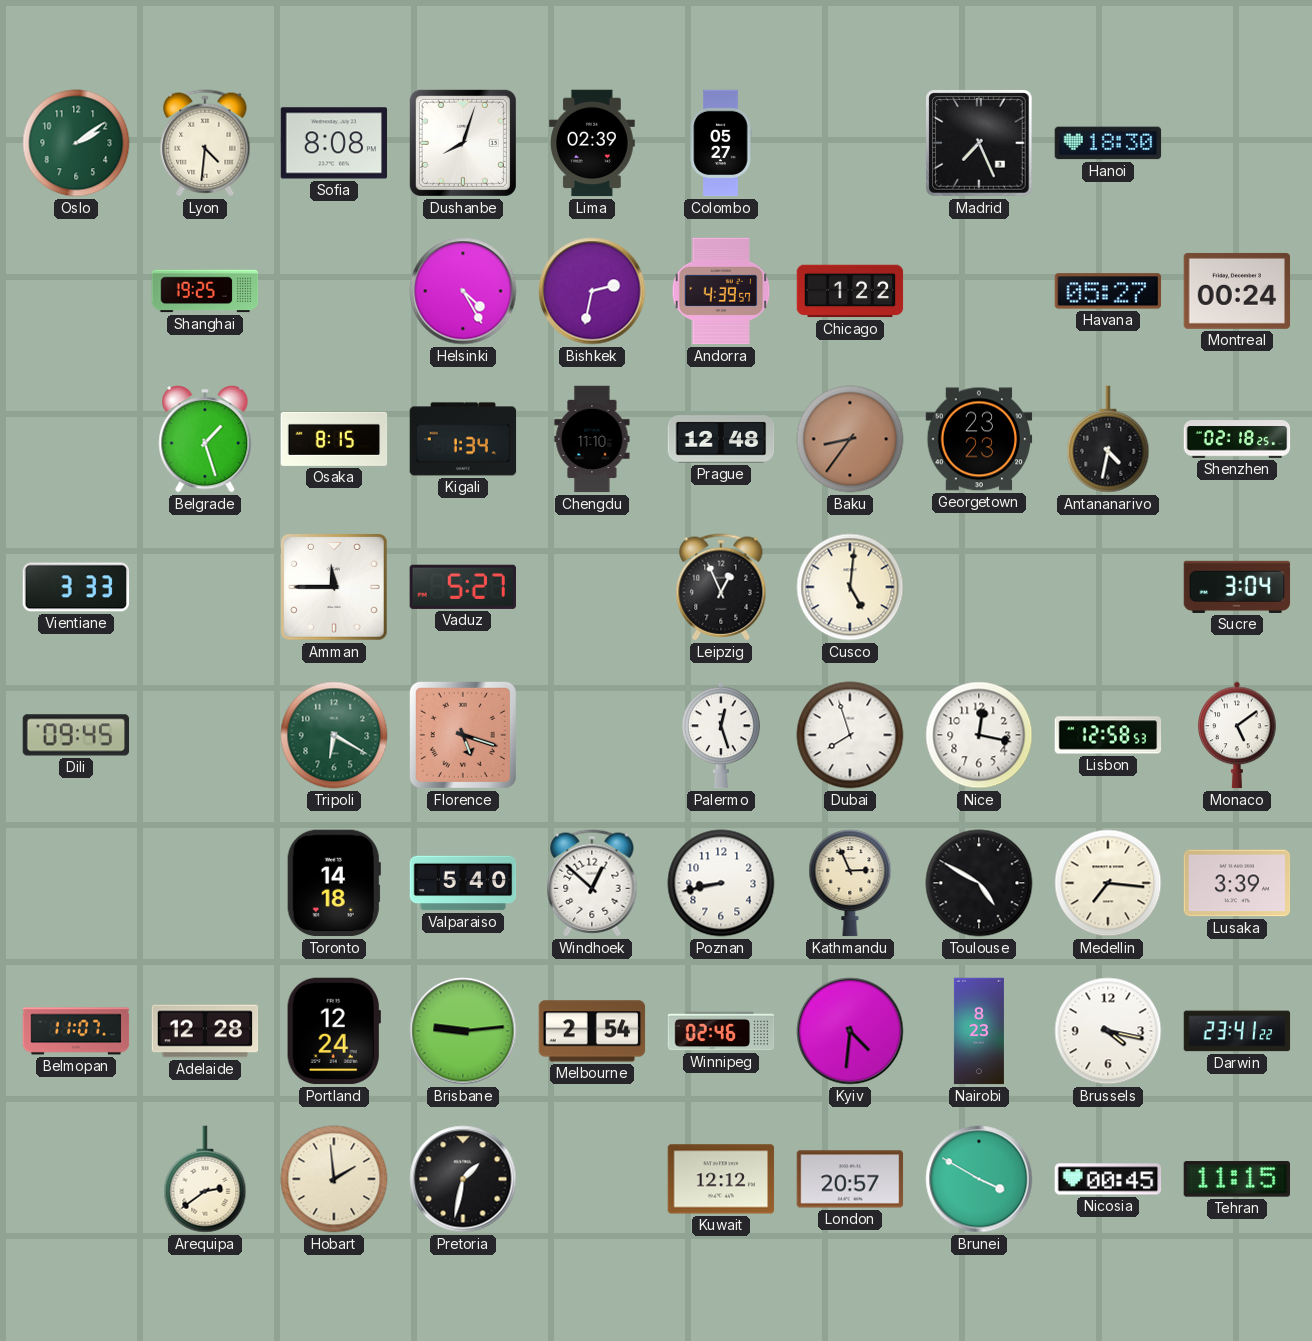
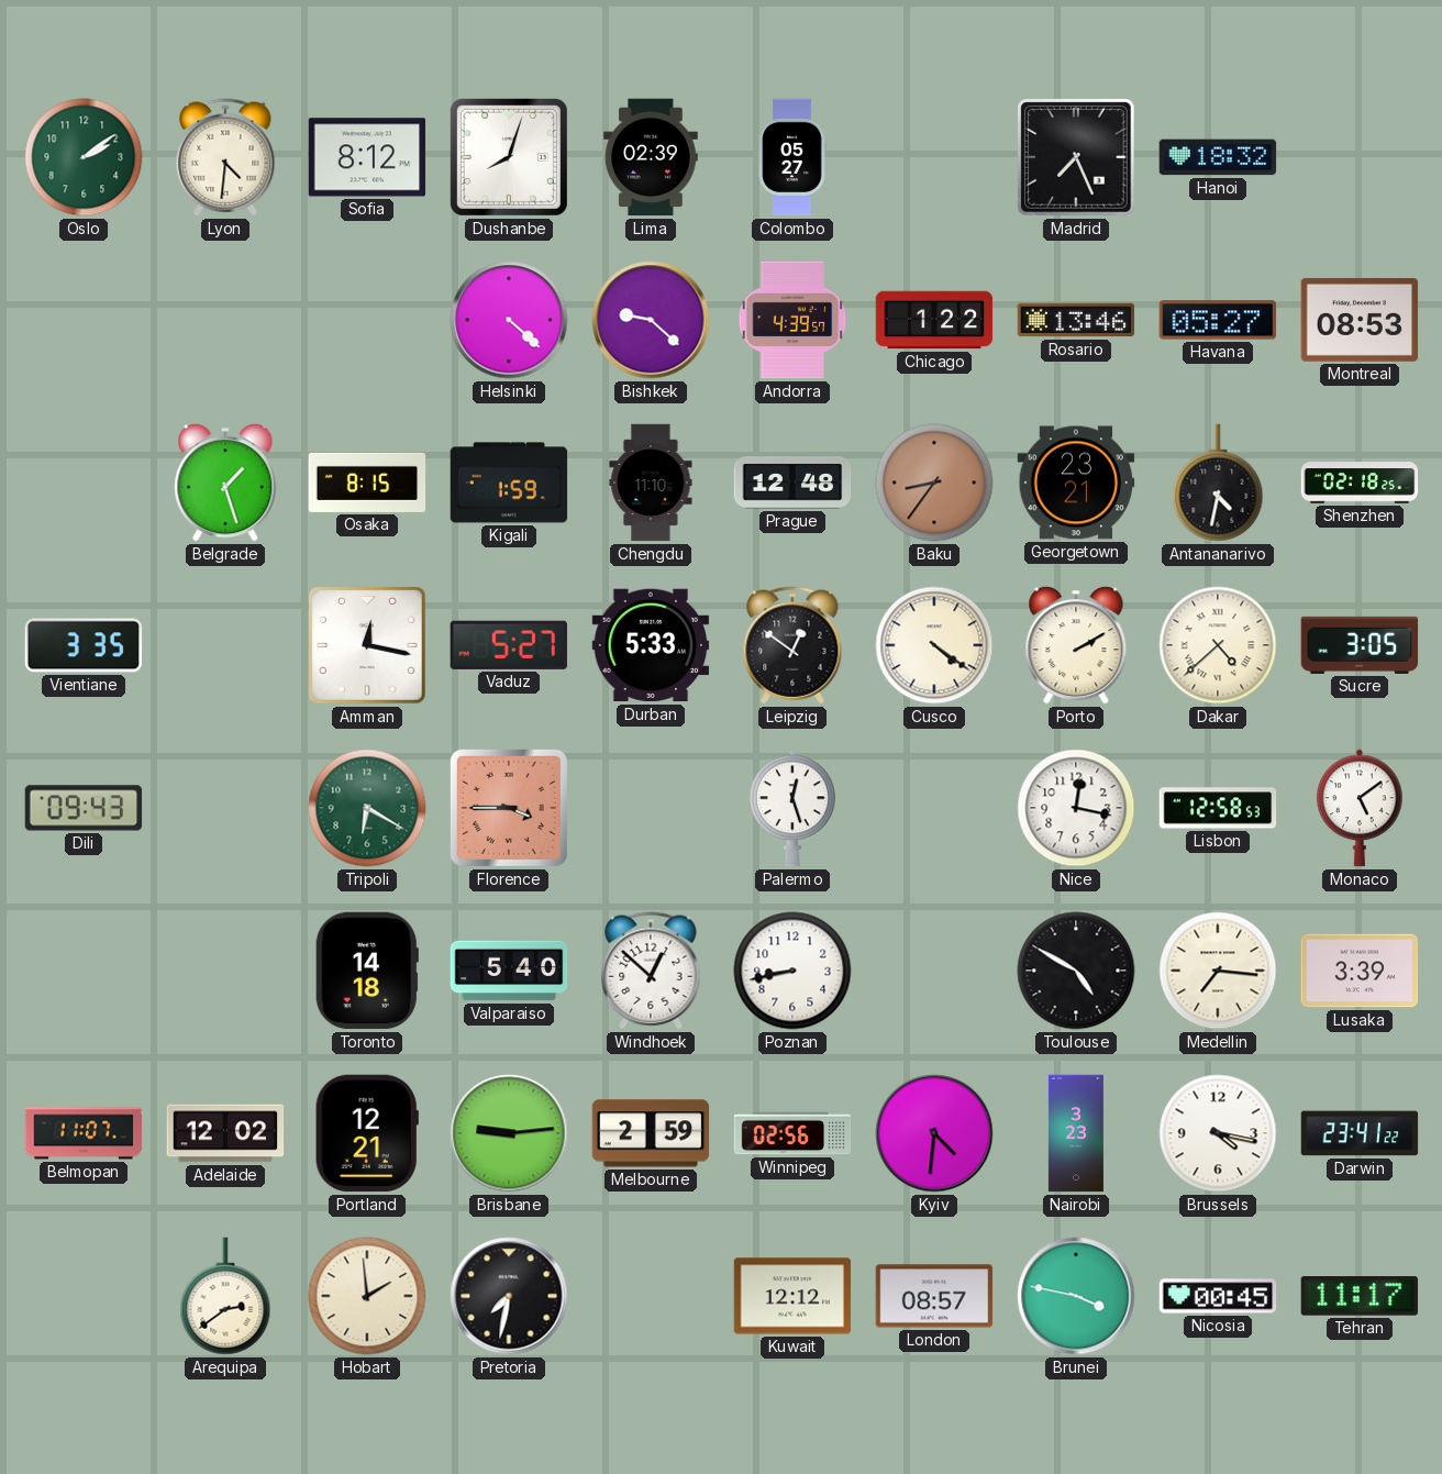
Sofia: 8:08 -> 8:12 (367, 157)
Hanoi: 18:30 -> 18:32 (1218, 157)
Shanghai: 19:25 -> none (205, 291)
Helsinki: 4:25 -> 4:22 (509, 320)
Bishkek: 2:32 -> 9:22 (651, 320)
Rosario: none -> 13:46 (1076, 320)
Montreal: 00:24 -> 08:53 (1360, 320)
Kigali: 1:34 -> 1:59 (509, 483)
Georgetown: 23:23 -> 23:21 (1076, 483)
Vientiane: 3:33 -> 3:35 (84, 645)
Amman: 11:45 -> 12:17 (367, 645)
Durban: none -> 5:33 (651, 645)
Leipzig: 12:56 -> 12:51 (792, 645)
Cusco: 5:01 -> 4:21 (934, 645)
Porto: none -> 2:10 (1076, 645)
Dakar: none -> 4:38 (1218, 645)
Sucre: 3:04 -> 3:05 (1360, 645)
Dili: 09:45 -> 09:43 (84, 808)
Florence: 5:18 -> 3:45 (509, 808)
Dubai: 7:57 -> none (850, 735)
Kathmandu: 2:56 -> none (850, 883)
Adelaide: 12:28 -> 12:02 (225, 1133)
Portland: 12:24 -> 12:21 (367, 1133)
Melbourne: 2:54 -> 2:59 (651, 1133)
Winnipeg: 02:46 -> 02:56 (792, 1133)
Nairobi: 8:23 -> 3:23 (1076, 1133)
Pretoria: 1:32 -> 7:32 (509, 1296)
London: 20:57 -> 08:57 (934, 1296)
Brunei: 3:50 -> 3:47 (1076, 1296)
Tehran: 11:15 -> 11:17 (1358, 1296)
